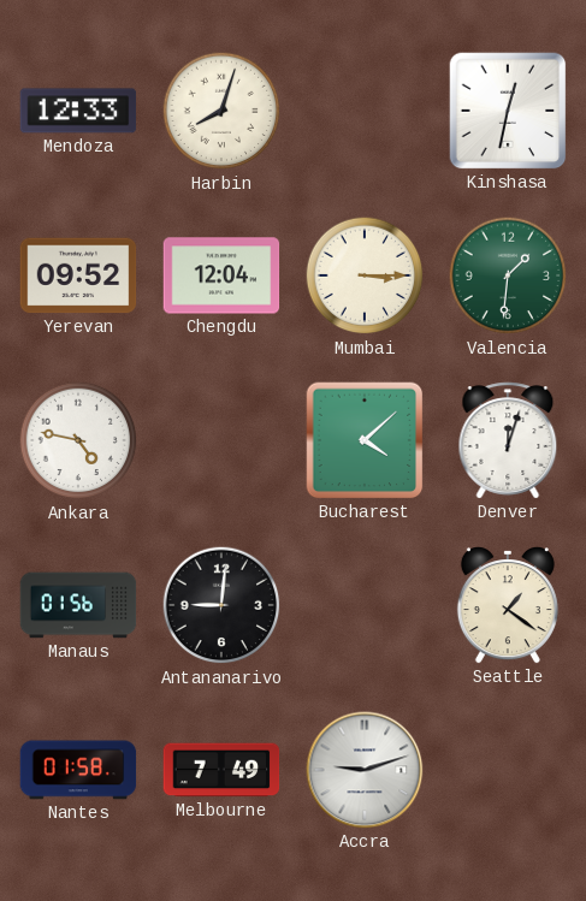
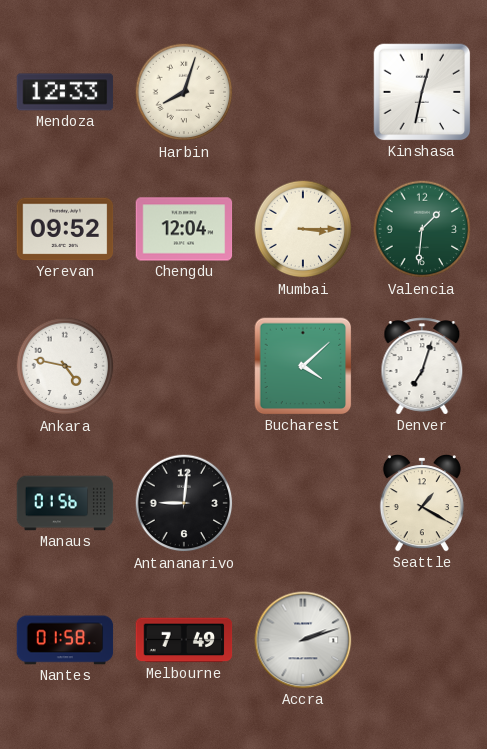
Denver: 12:03 -> 7:03 (422, 366)
Seattle: 1:21 -> 1:20 (422, 504)
Accra: 9:12 -> 2:12 (303, 640)
